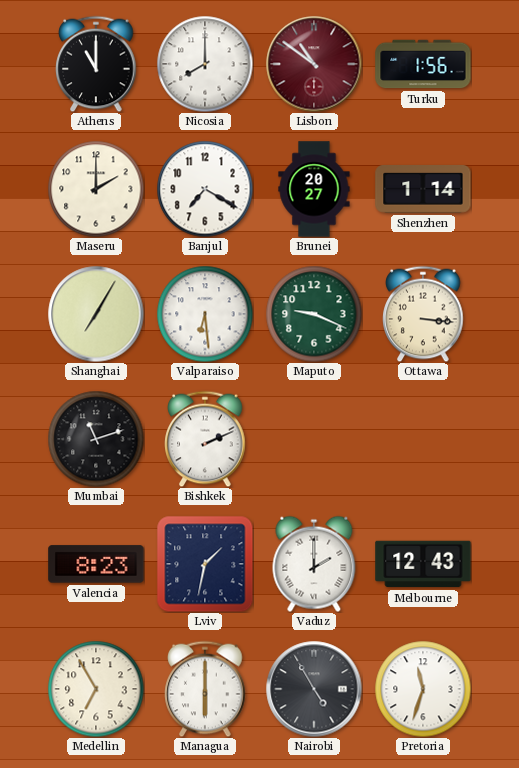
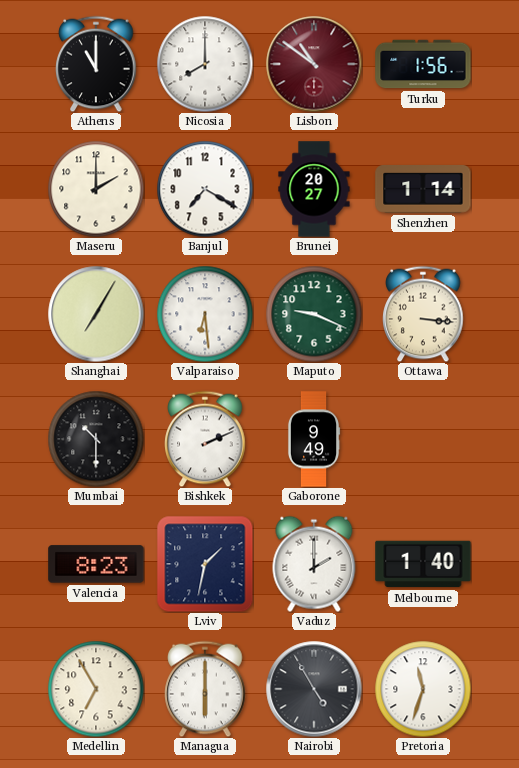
Mumbai: 11:12 -> 10:30 (96, 439)
Gaborone: none -> 9:49 (314, 439)
Melbourne: 12:43 -> 1:40 (423, 564)
